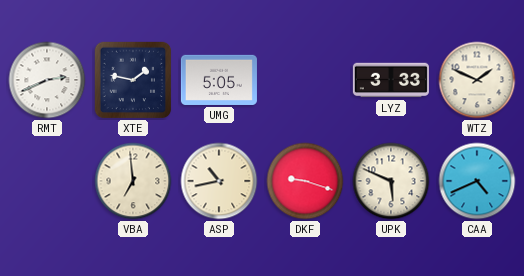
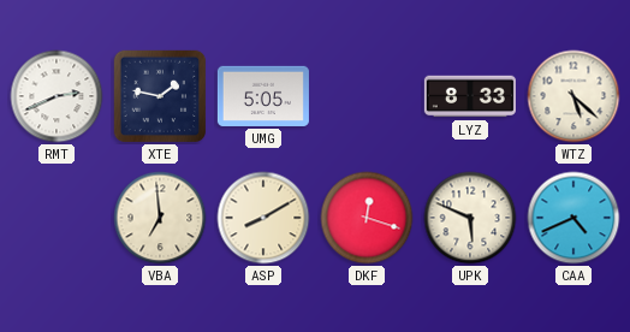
LYZ: 3:33 -> 8:33 (470, 96)
WTZ: 1:49 -> 5:22 (573, 96)
ASP: 10:43 -> 8:10 (263, 218)
DKF: 9:18 -> 12:18 (367, 218)
